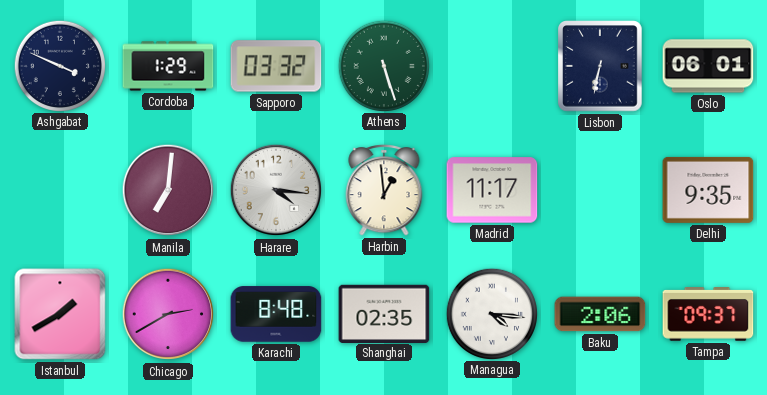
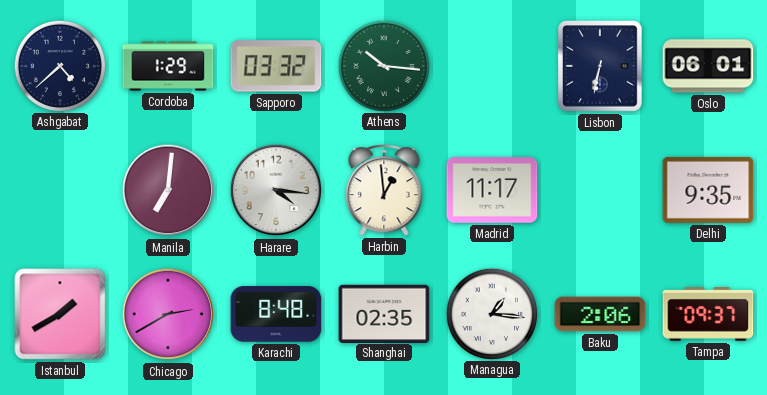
Ashgabat: 3:49 -> 4:38 (59, 65)
Athens: 5:27 -> 10:16 (383, 65)
Managua: 4:16 -> 1:16 (491, 313)
